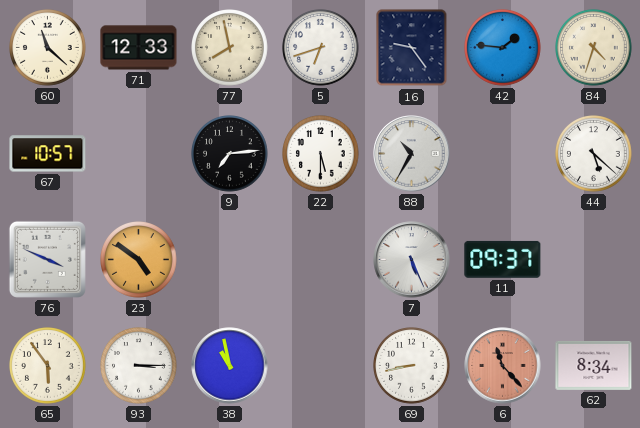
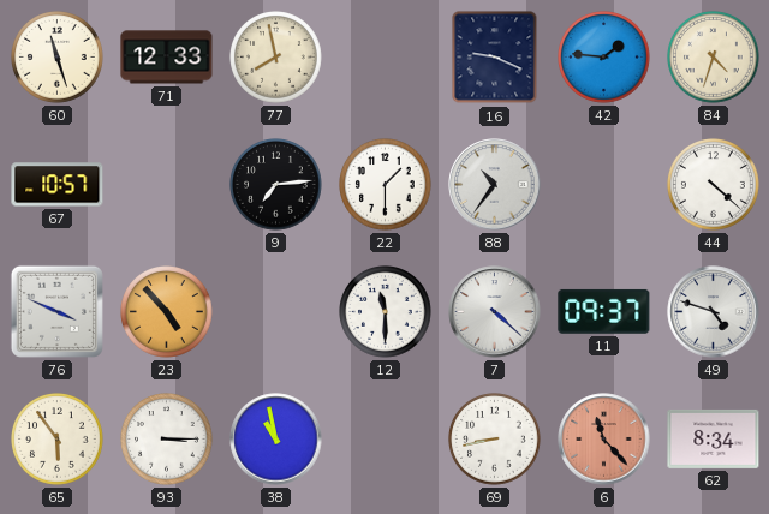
60: 11:22 -> 11:27 (58, 58)
5: 6:42 -> none (321, 48)
16: 9:24 -> 9:19 (495, 58)
22: 5:30 -> 1:30 (386, 185)
88: 10:35 -> 10:36 (495, 185)
44: 5:22 -> 4:22 (714, 185)
23: 4:51 -> 4:53 (167, 312)
12: none -> 11:30 (386, 312)
7: 5:26 -> 4:22 (495, 312)
49: none -> 4:48 (714, 312)
